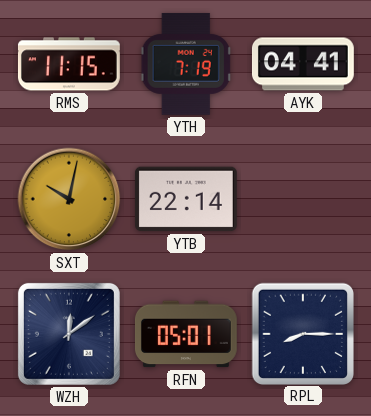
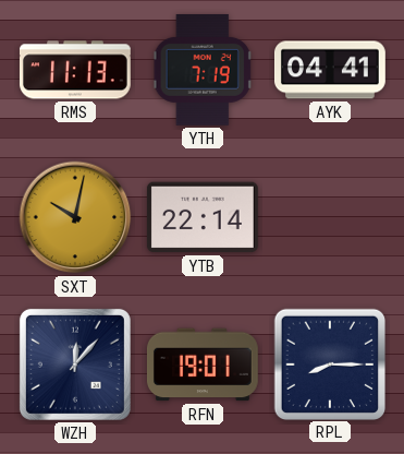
RMS: 11:15 -> 11:13 (75, 70)
WZH: 12:09 -> 12:07 (75, 365)
RFN: 05:01 -> 19:01 (203, 365)
